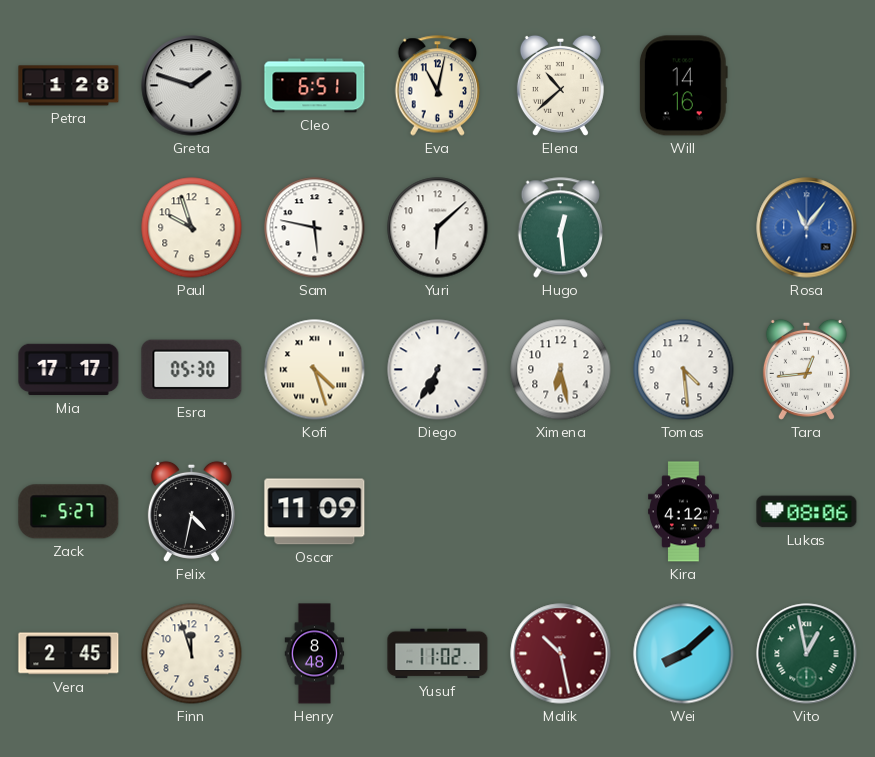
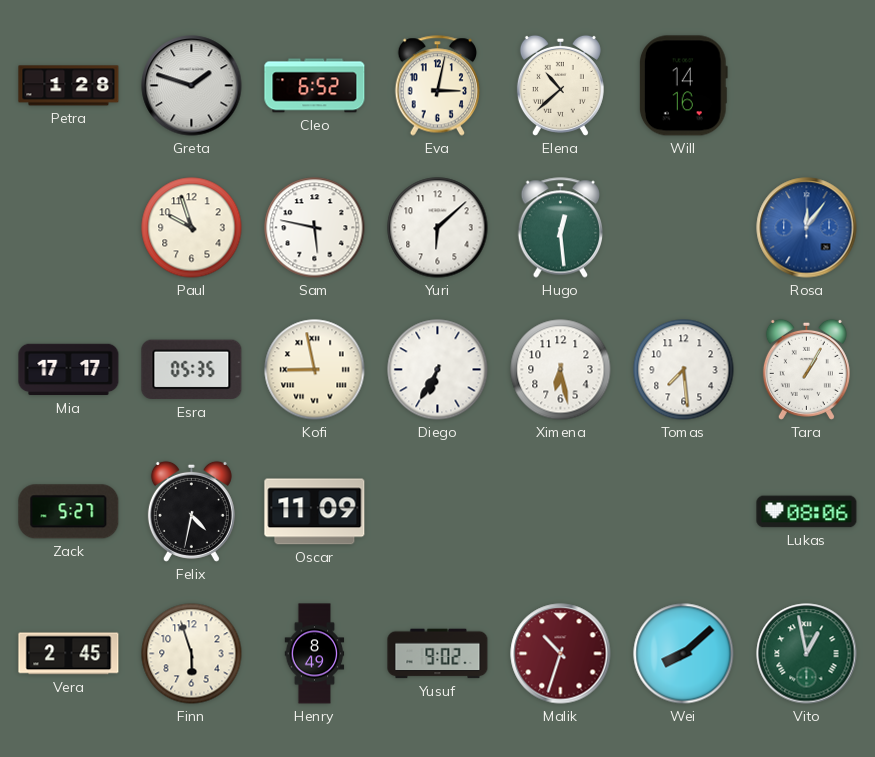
Cleo: 6:51 -> 6:52 (315, 86)
Eva: 11:02 -> 3:02 (437, 86)
Rosa: 11:06 -> 12:06 (807, 228)
Esra: 05:30 -> 05:35 (192, 370)
Kofi: 4:27 -> 8:58 (315, 370)
Tomas: 4:29 -> 7:29 (684, 370)
Tara: 12:44 -> 1:05 (806, 369)
Kira: 4:12 -> none (684, 512)
Finn: 11:57 -> 5:57 (192, 654)
Henry: 8:48 -> 8:49 (315, 654)
Yusuf: 11:02 -> 9:02 (438, 654)
Malik: 10:28 -> 10:33 (561, 654)
